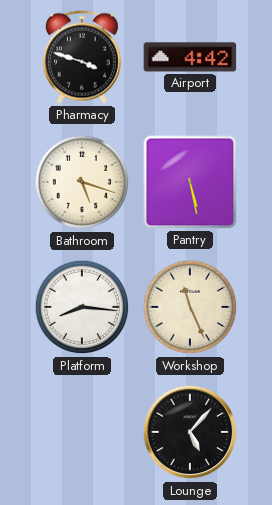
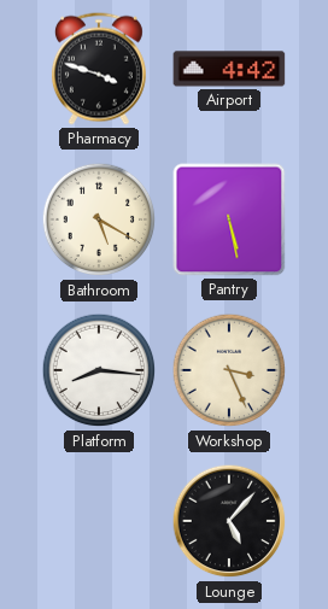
Bathroom: 5:18 -> 5:20 (99, 219)
Workshop: 11:26 -> 3:26 (229, 370)
